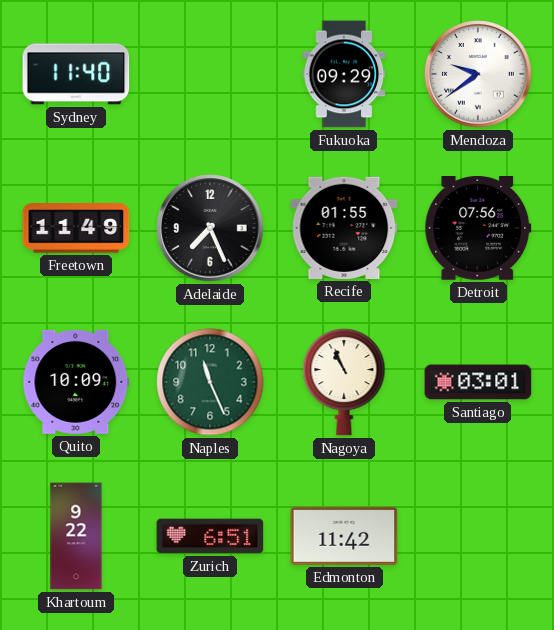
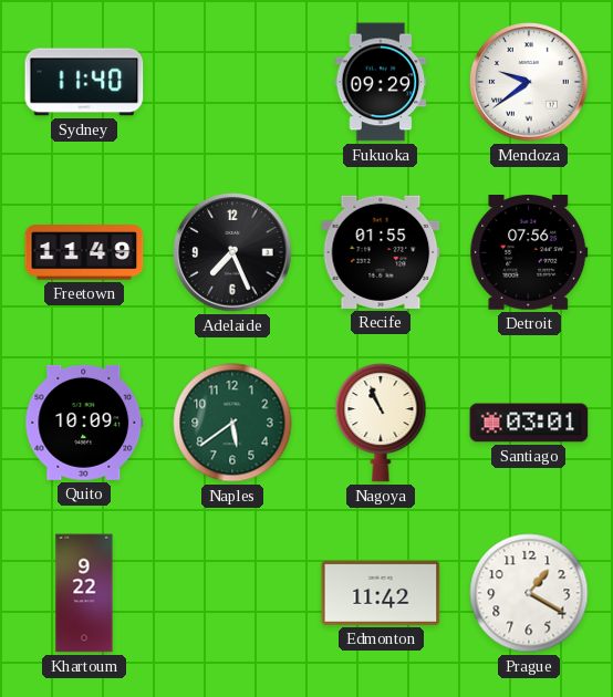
Naples: 11:26 -> 5:39 (232, 423)
Zurich: 6:51 -> none (210, 536)
Prague: none -> 1:20 (529, 593)
